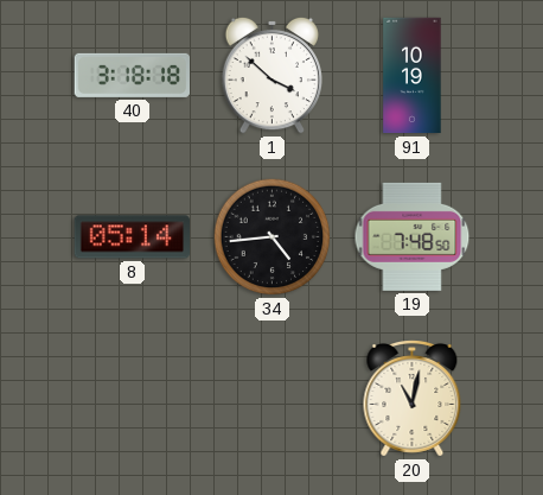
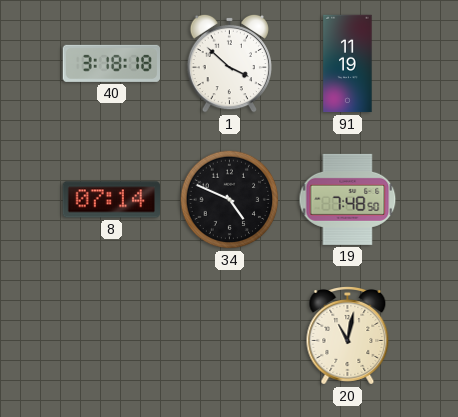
91: 10:19 -> 11:19 (348, 64)
8: 05:14 -> 07:14 (112, 200)
34: 4:44 -> 4:49 (230, 200)
